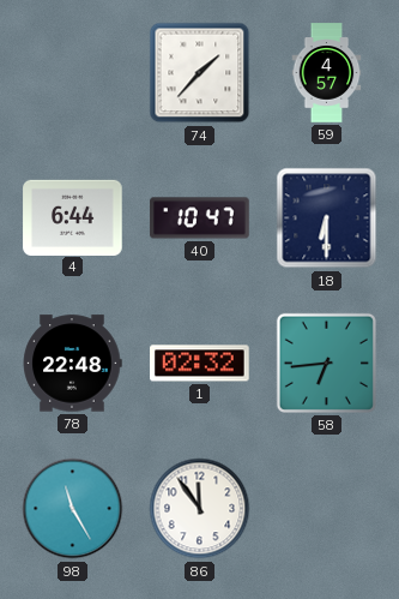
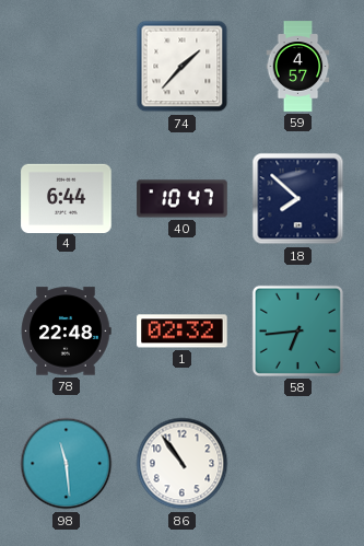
18: 6:30 -> 7:52 (298, 199)
98: 11:25 -> 11:29 (67, 464)
86: 11:54 -> 10:54 (183, 464)
